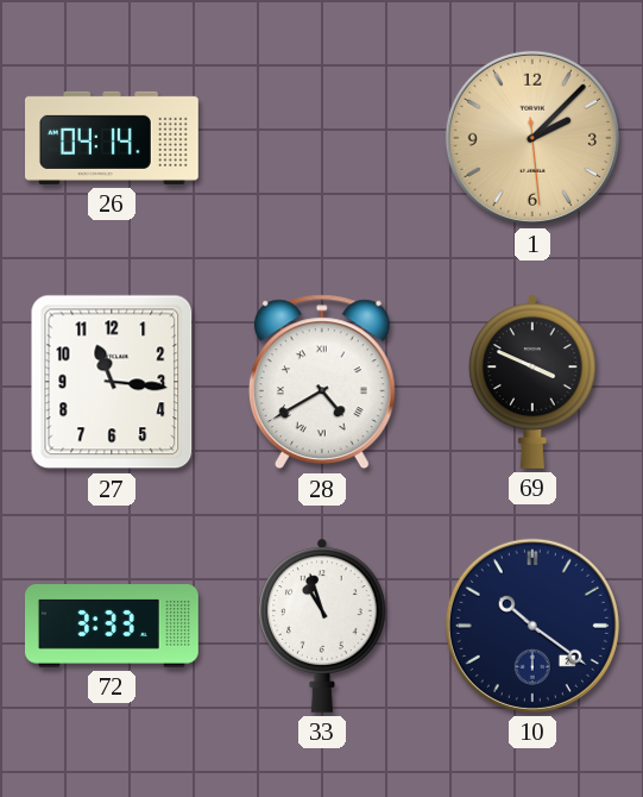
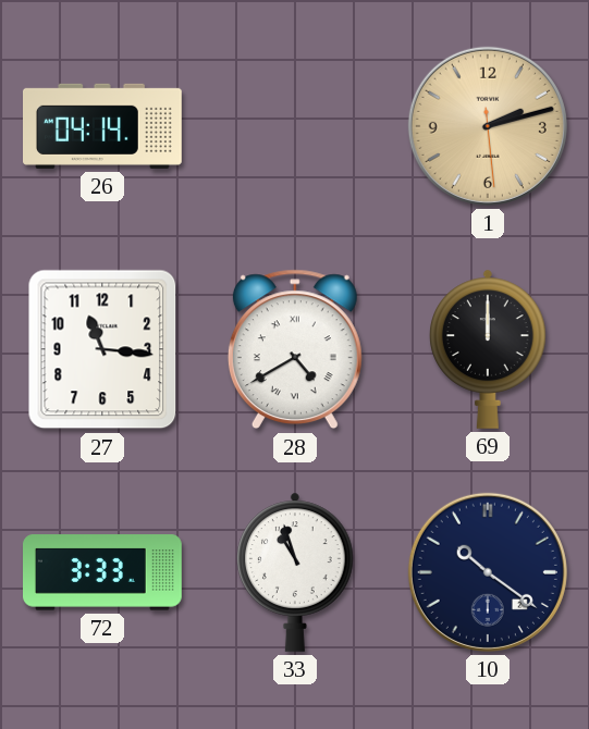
1: 2:07 -> 2:12 (488, 126)
69: 3:49 -> 12:00 (488, 349)
